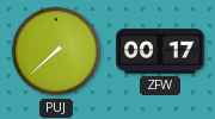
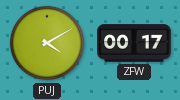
PUJ: 7:38 -> 4:10 (47, 43)
